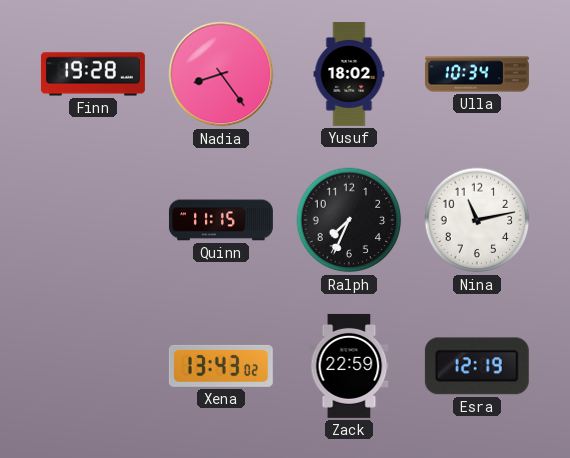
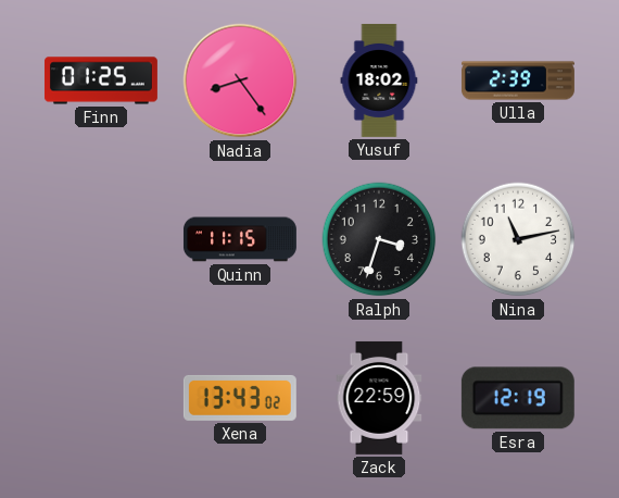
Finn: 19:28 -> 01:25 (101, 80)
Ulla: 10:34 -> 2:39 (518, 80)
Ralph: 7:34 -> 3:33 (379, 239)
